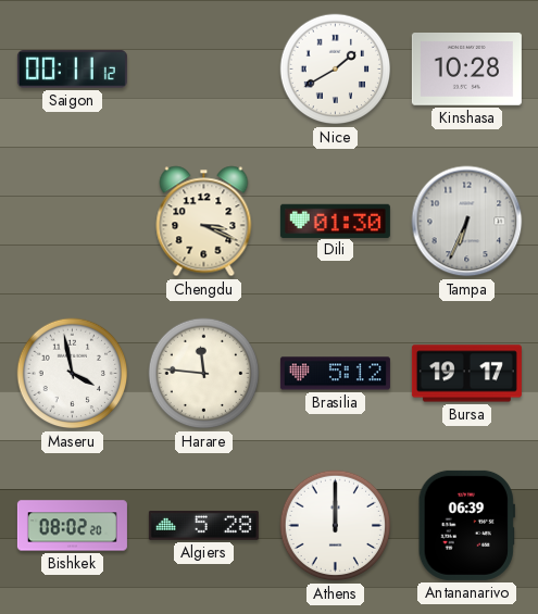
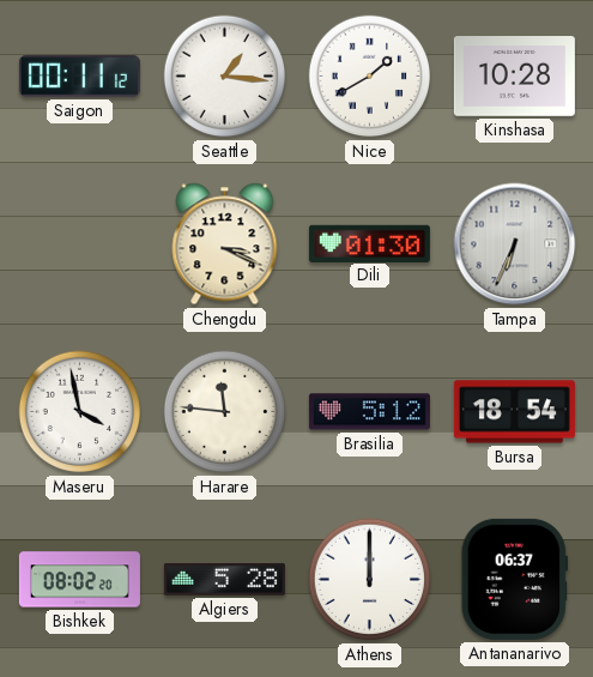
Seattle: none -> 1:16 (225, 77)
Bursa: 19:17 -> 18:54 (514, 412)
Antananarivo: 06:39 -> 06:37 (514, 579)
